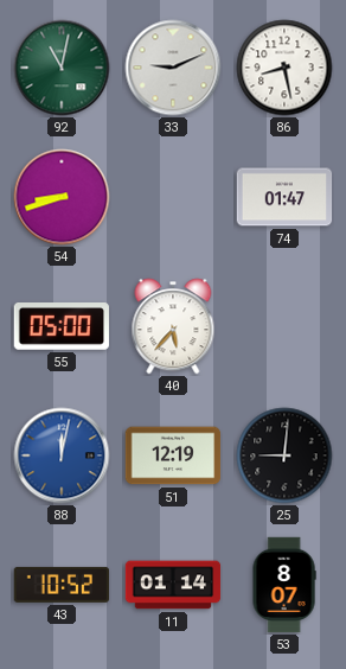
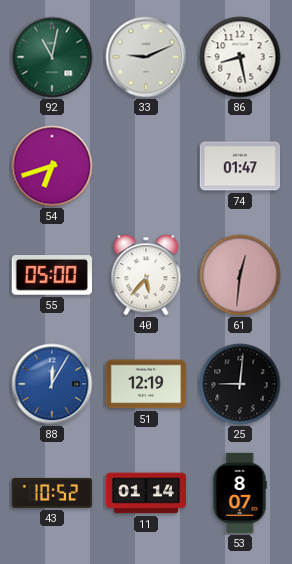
54: 8:42 -> 6:42 (52, 166)
61: none -> 12:31 (240, 275)
88: 12:02 -> 12:05 (52, 384)
